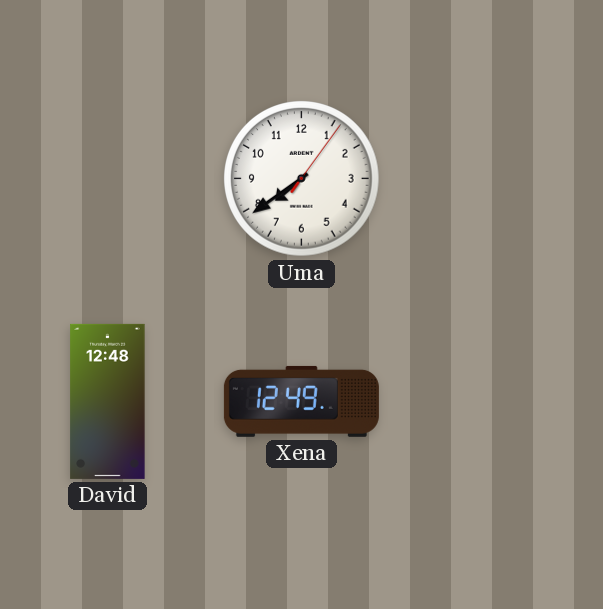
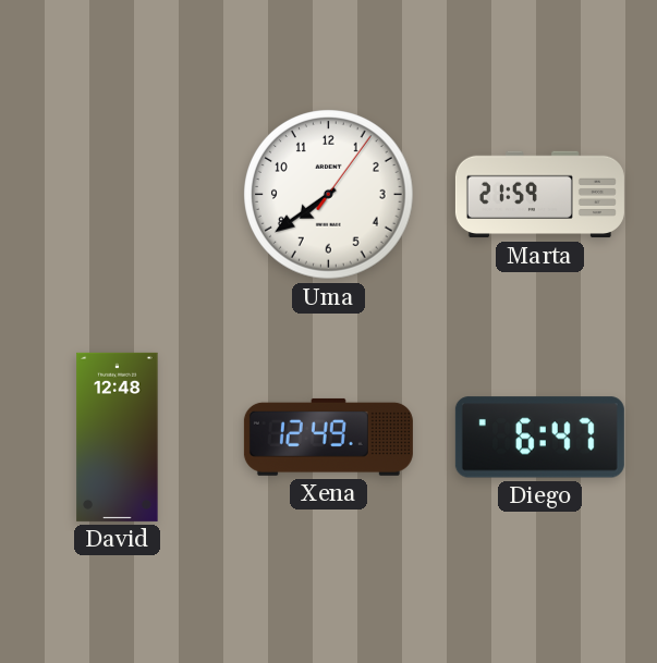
Marta: none -> 21:59 (539, 195)
Diego: none -> 6:47 (539, 438)
